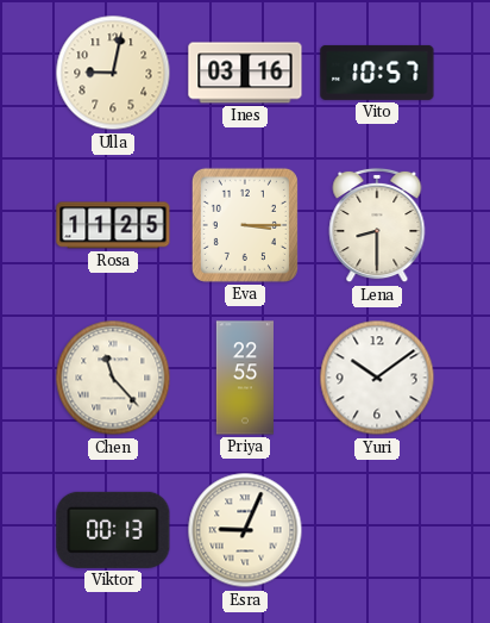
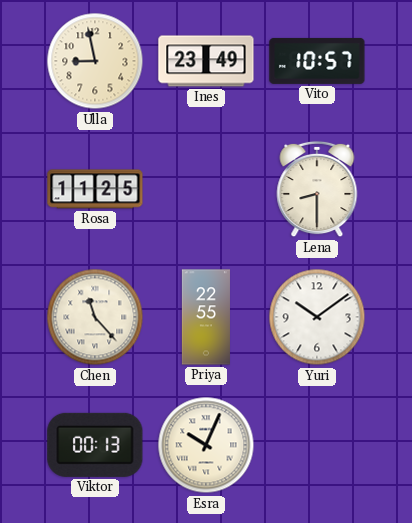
Ulla: 9:02 -> 8:58 (95, 61)
Ines: 03:16 -> 23:49 (206, 61)
Eva: 3:15 -> none (245, 225)
Esra: 9:04 -> 10:04 (206, 445)
